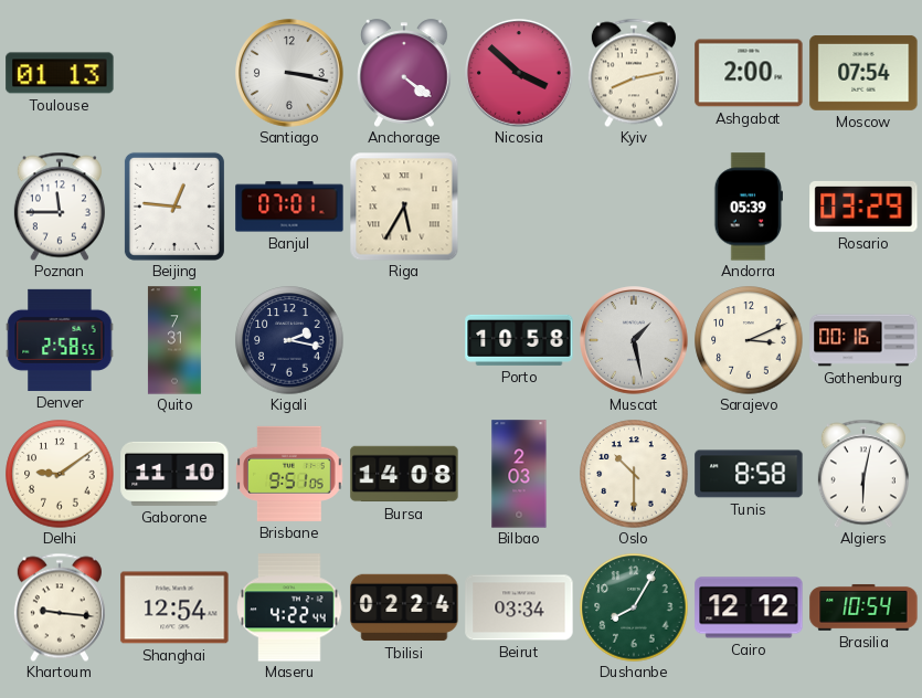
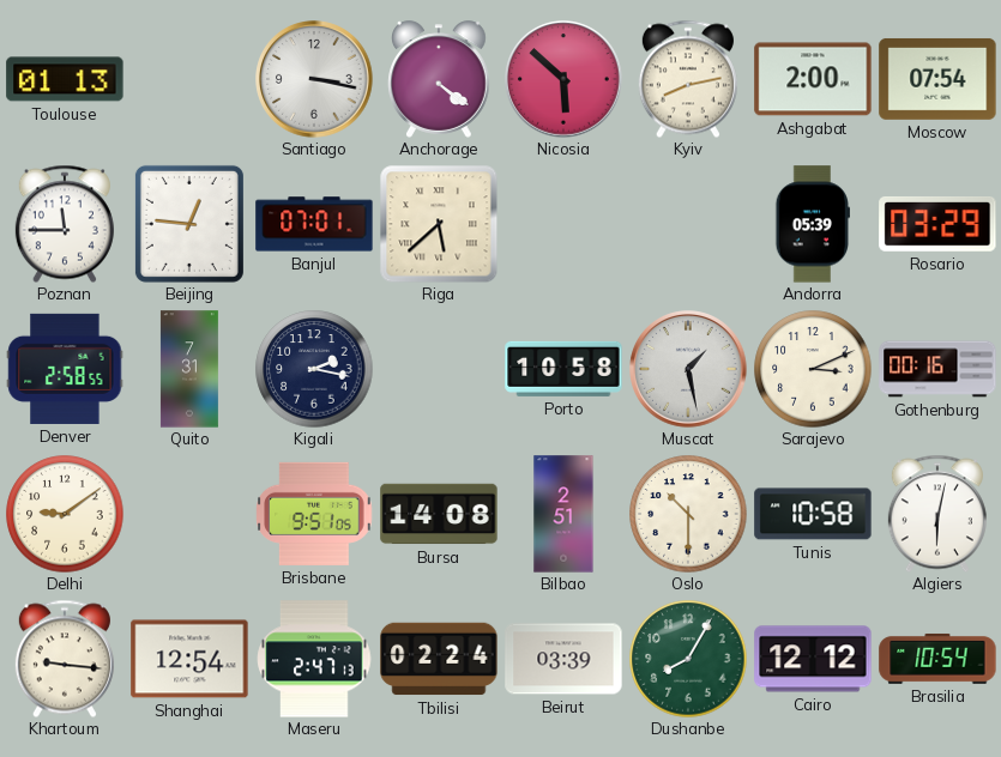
Nicosia: 3:52 -> 5:52 (563, 79)
Riga: 5:35 -> 5:38 (439, 224)
Gaborone: 11:10 -> none (174, 474)
Bilbao: 2:03 -> 2:51 (563, 514)
Tunis: 8:58 -> 10:58 (813, 514)
Maseru: 4:22 -> 2:47 (314, 659)
Beirut: 03:34 -> 03:39 (563, 659)
